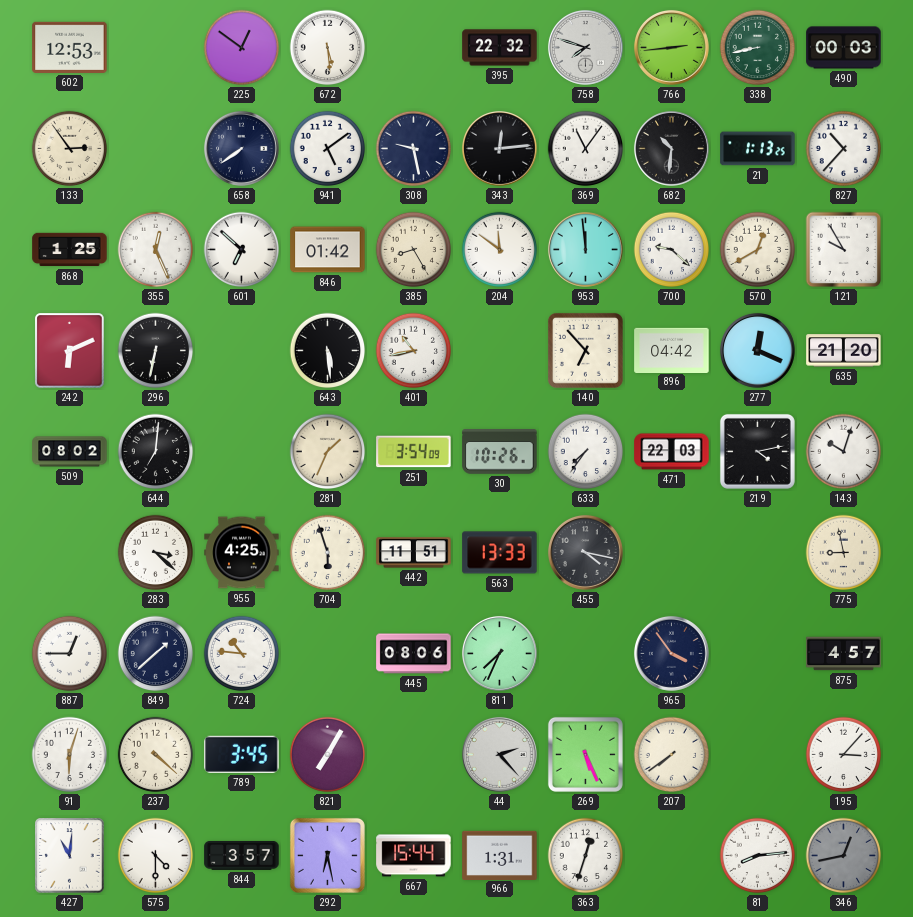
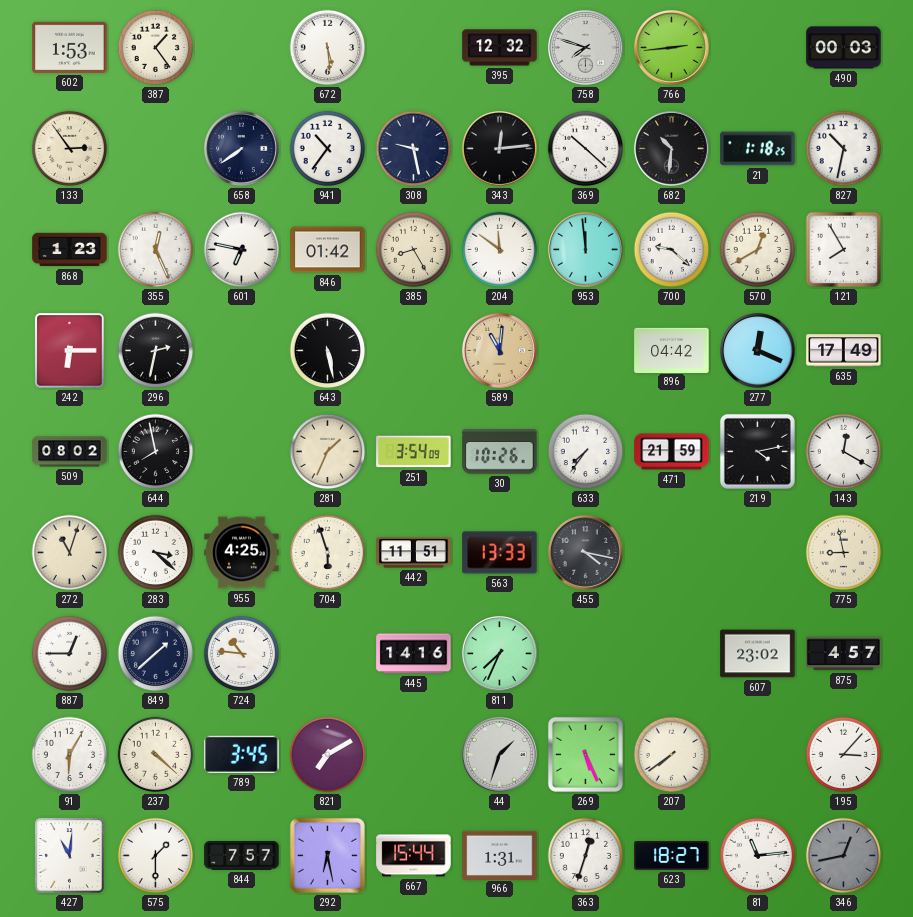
602: 12:53 -> 1:53 (70, 47)
387: none -> 1:24 (156, 48)
225: 12:51 -> none (242, 48)
395: 22:32 -> 12:32 (500, 48)
338: 8:43 -> none (758, 48)
941: 5:09 -> 10:36 (328, 149)
369: 11:06 -> 10:22 (586, 149)
21: 1:13 -> 1:18 (758, 149)
827: 10:37 -> 10:32 (844, 149)
868: 1:25 -> 1:23 (70, 250)
601: 6:52 -> 6:47 (242, 250)
121: 9:55 -> 7:55 (844, 250)
242: 6:11 -> 6:15 (70, 351)
296: 6:32 -> 2:32 (156, 351)
643: 5:29 -> 5:28 (328, 351)
401: 10:43 -> none (414, 351)
589: none -> 11:01 (499, 350)
140: 6:53 -> none (585, 350)
635: 21:20 -> 17:49 (844, 351)
644: 7:01 -> 7:58 (156, 452)
471: 22:03 -> 21:59 (672, 452)
143: 10:03 -> 12:20 (844, 452)
272: none -> 11:03 (70, 553)
445: 08:06 -> 14:16 (414, 654)
965: 3:54 -> none (671, 653)
607: none -> 23:02 (758, 654)
91: 6:03 -> 6:05 (70, 755)
821: 7:05 -> 7:10 (328, 755)
44: 2:23 -> 1:33 (499, 754)
575: 4:30 -> 1:30 (156, 856)
844: 3:57 -> 7:57 (242, 855)
623: none -> 18:27 (672, 856)
81: 8:14 -> 11:14 (758, 856)
